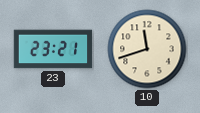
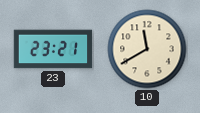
10: 11:42 -> 11:40 (147, 49)
